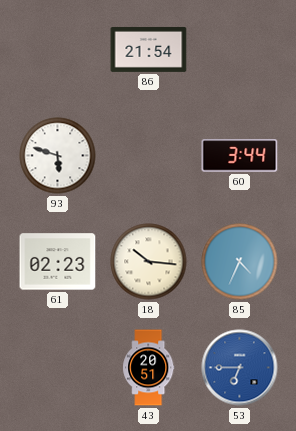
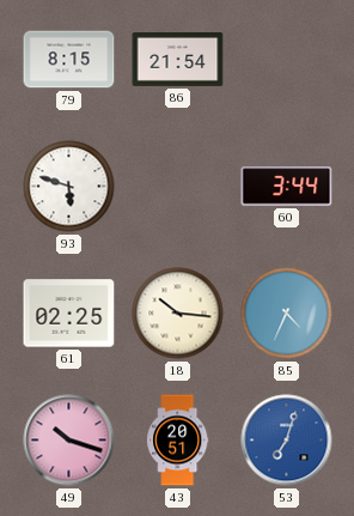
79: none -> 8:15 (69, 60)
61: 02:23 -> 02:25 (69, 314)
49: none -> 10:18 (69, 441)
53: 6:45 -> 7:03 (287, 441)
